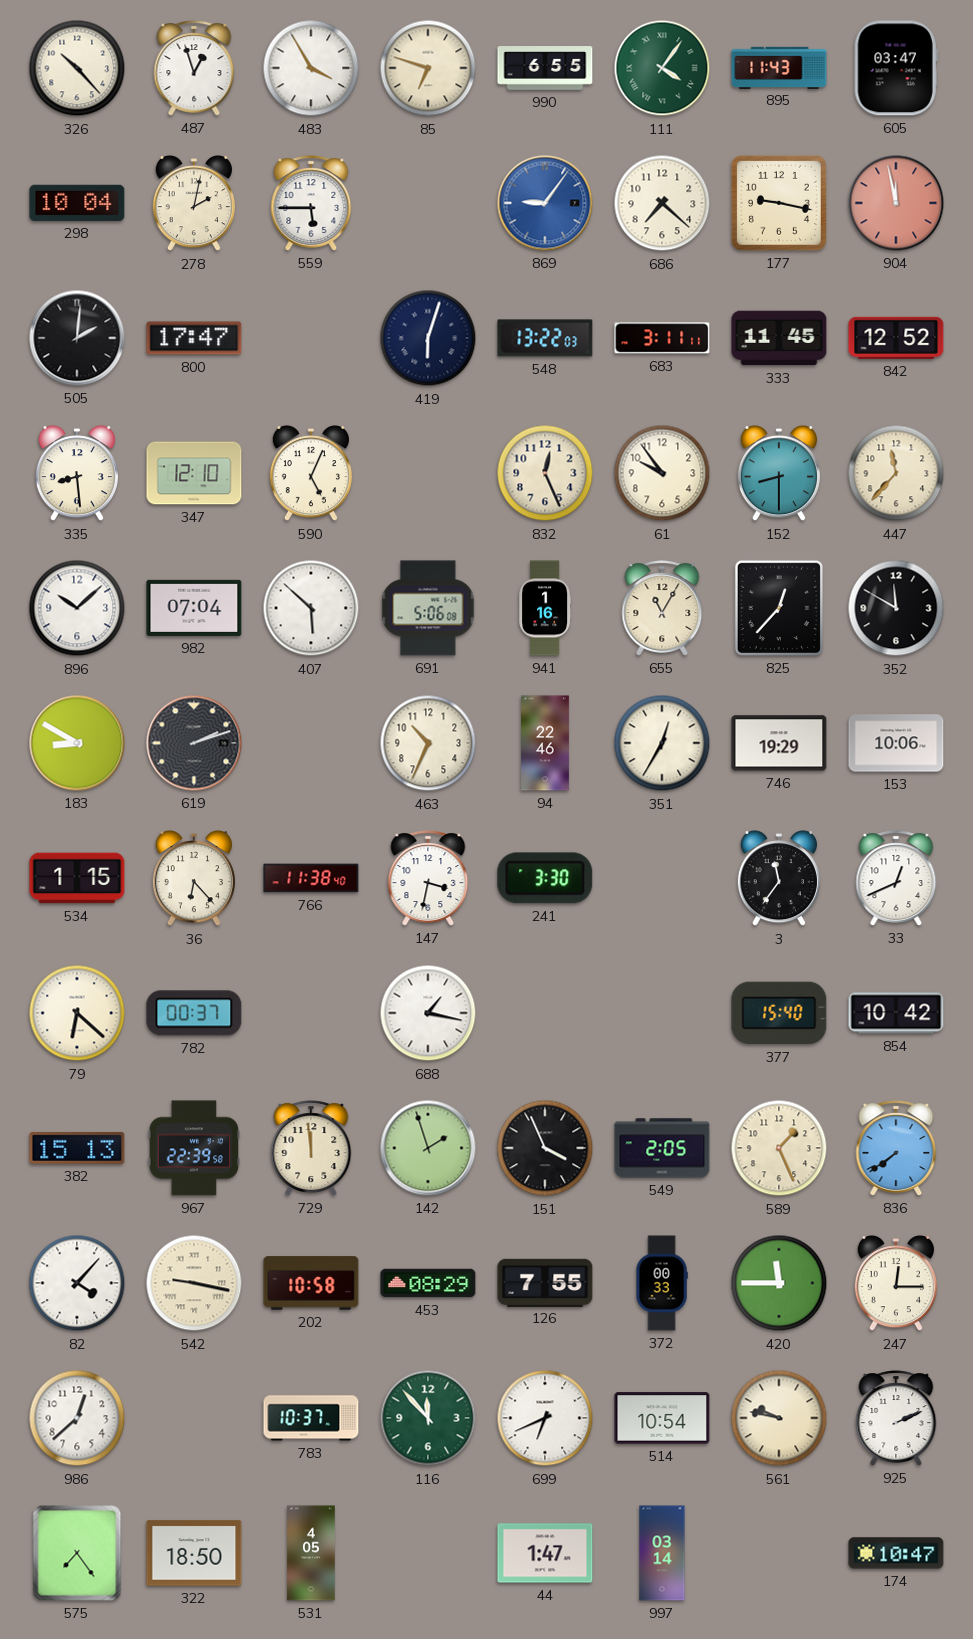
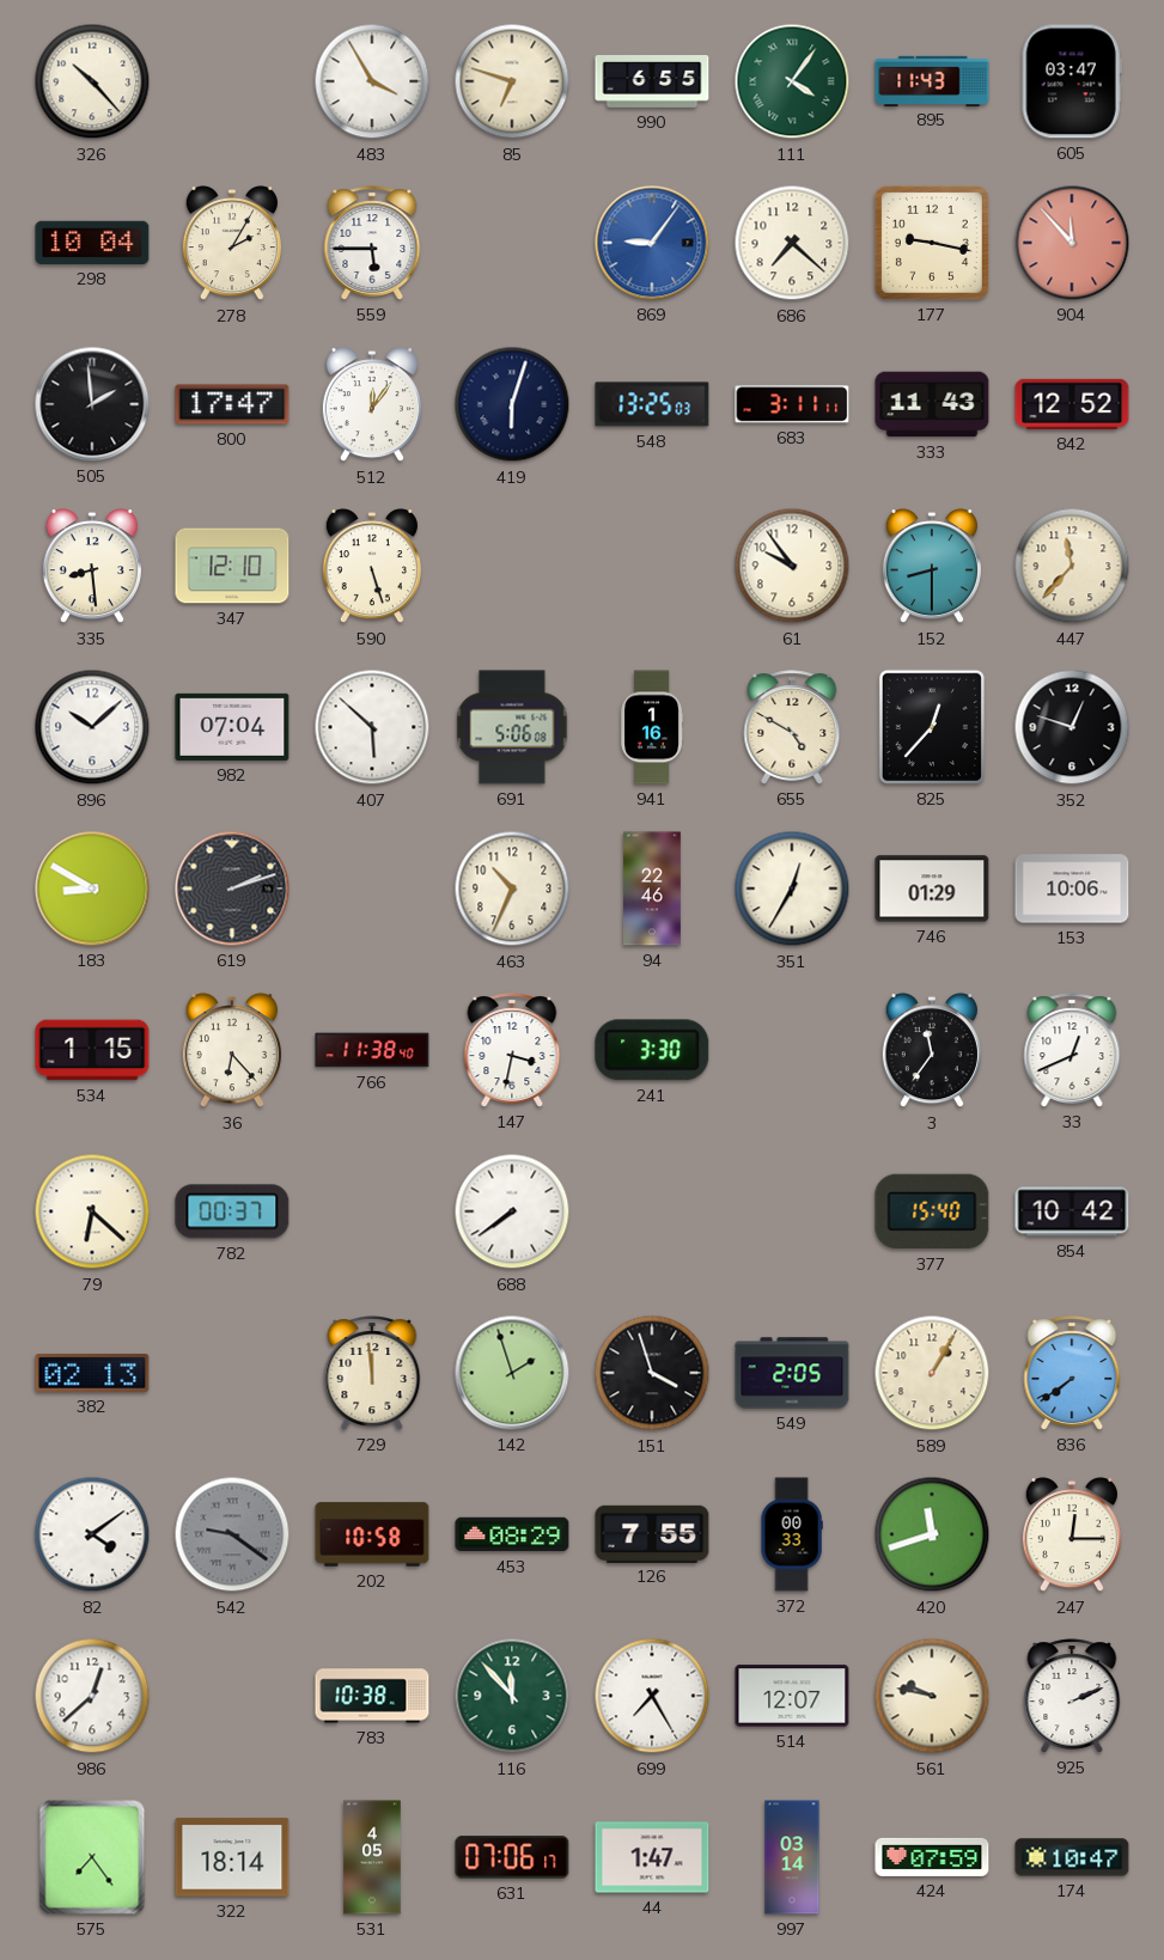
487: 12:57 -> none (194, 68)
278: 2:02 -> 2:05 (232, 244)
904: 11:58 -> 11:53 (1072, 243)
505: 2:01 -> 1:59 (92, 404)
512: none -> 12:06 (372, 405)
548: 13:22 -> 13:25 (652, 404)
333: 11:45 -> 11:43 (932, 404)
590: 5:04 -> 5:27 (372, 567)
832: 12:26 -> none (545, 473)
655: 11:05 -> 4:50 (792, 727)
352: 11:50 -> 12:48 (1072, 727)
746: 19:29 -> 01:29 (932, 889)
688: 1:17 -> 7:39 (512, 1211)
382: 15:13 -> 02:13 (92, 1373)
967: 22:39 -> none (194, 1148)
151: 3:56 -> 3:57 (652, 1373)
589: 1:26 -> 1:05 (932, 1373)
82: 4:07 -> 4:09 (92, 1534)
542: 9:17 -> 9:21 (232, 1534)
542 dial: cream -> grey (232, 1534)
420: 11:45 -> 11:42 (932, 1534)
783: 10:37 -> 10:38 (372, 1696)
699: 6:41 -> 7:25 (652, 1696)
514: 10:54 -> 12:07 (792, 1696)
322: 18:50 -> 18:14 (232, 1857)
631: none -> 07:06 (512, 1857)
424: none -> 07:59 (932, 1857)
